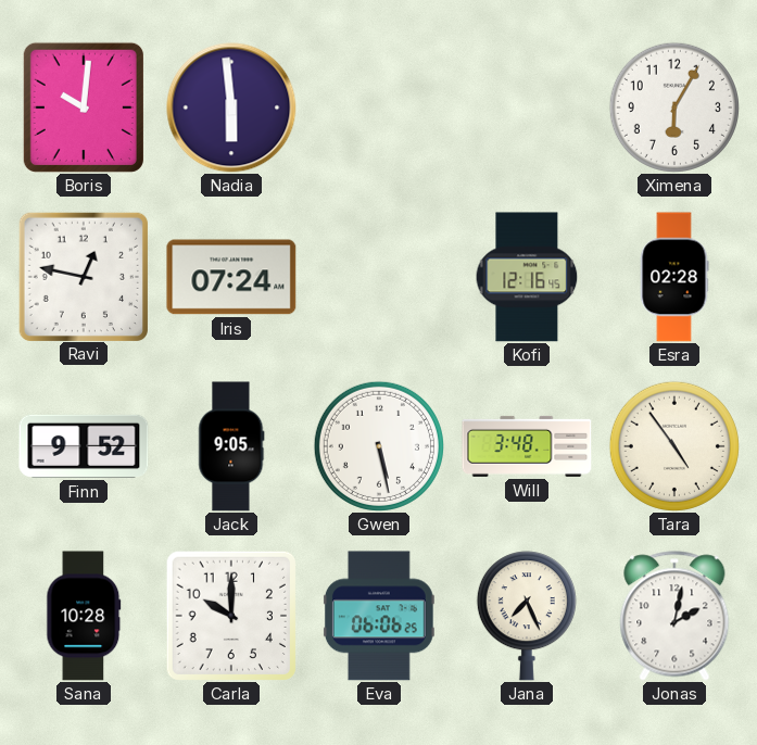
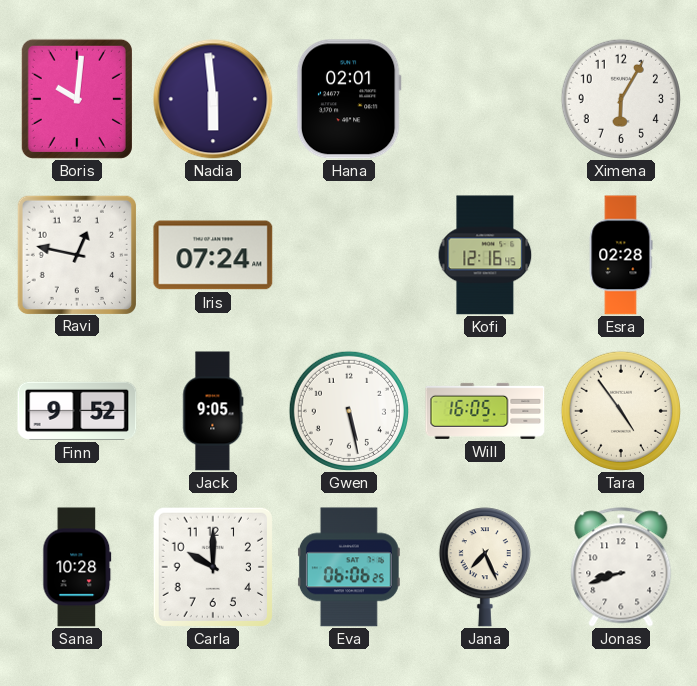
Hana: none -> 02:01 (349, 99)
Will: 3:48 -> 16:05 (485, 411)
Jonas: 2:02 -> 8:42 (621, 567)
